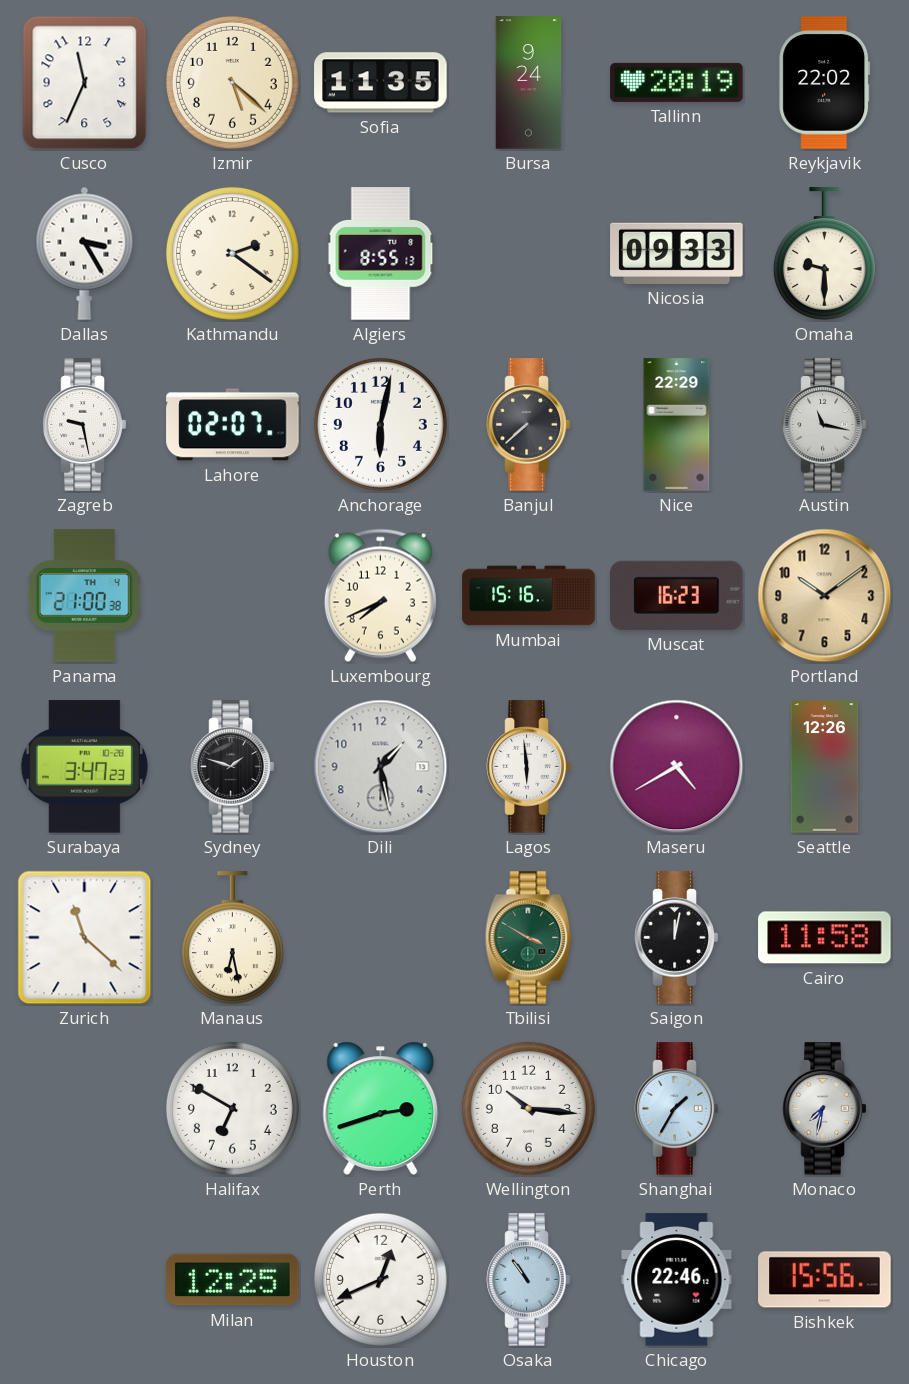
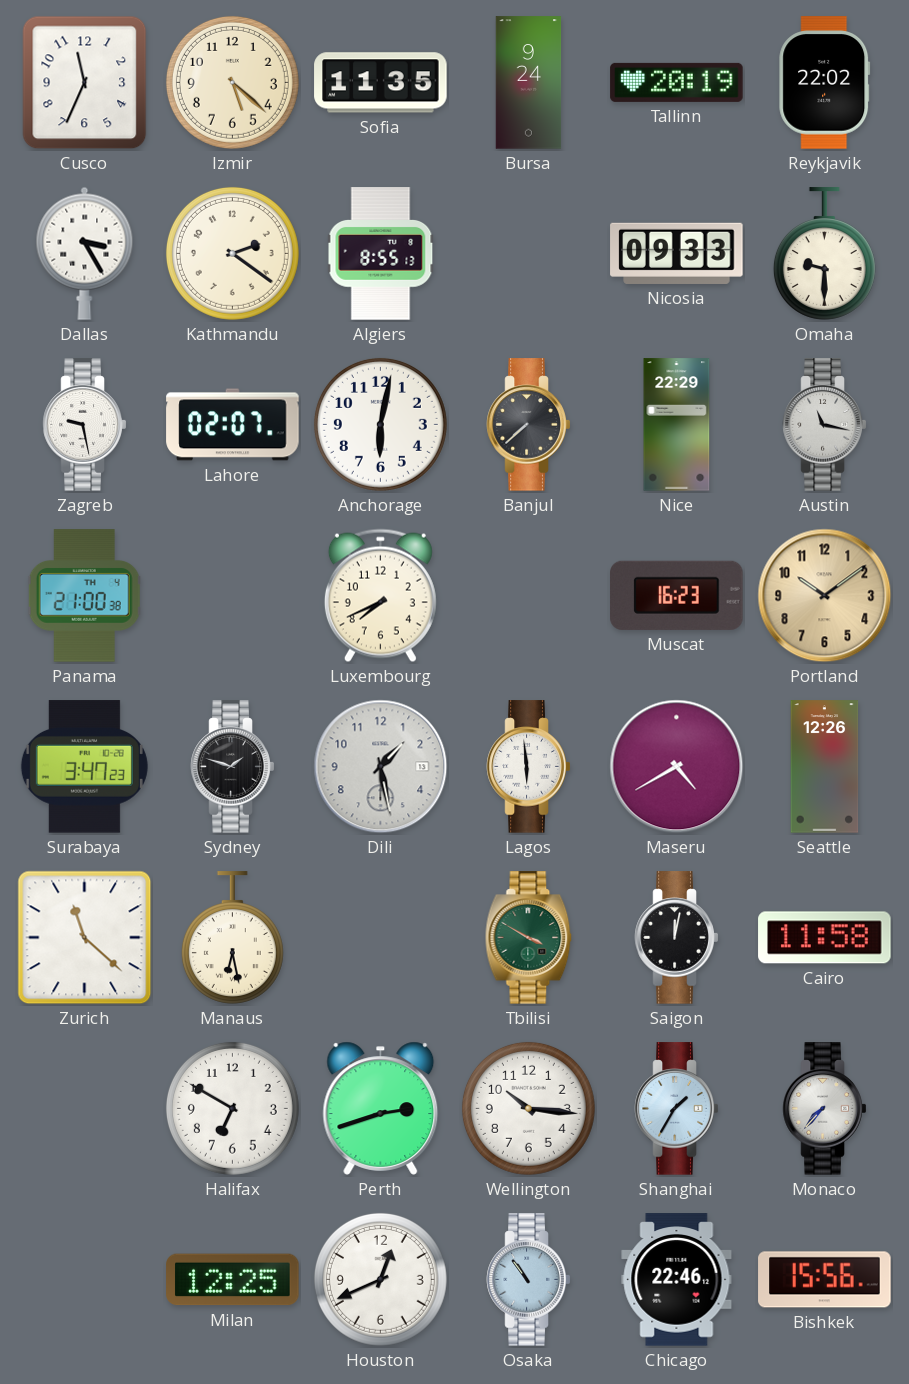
Mumbai: 15:16 -> none (529, 596)
Monaco: 7:32 -> 7:37 (825, 1109)
